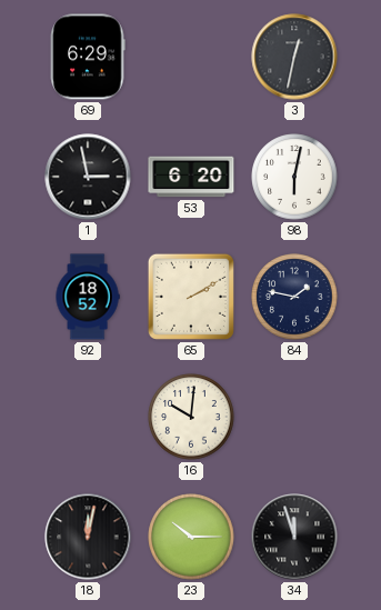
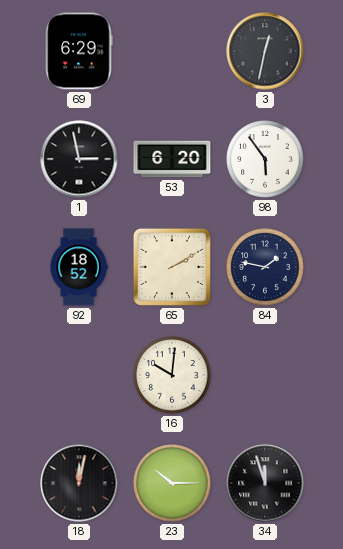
98: 6:02 -> 5:54 (265, 159)
